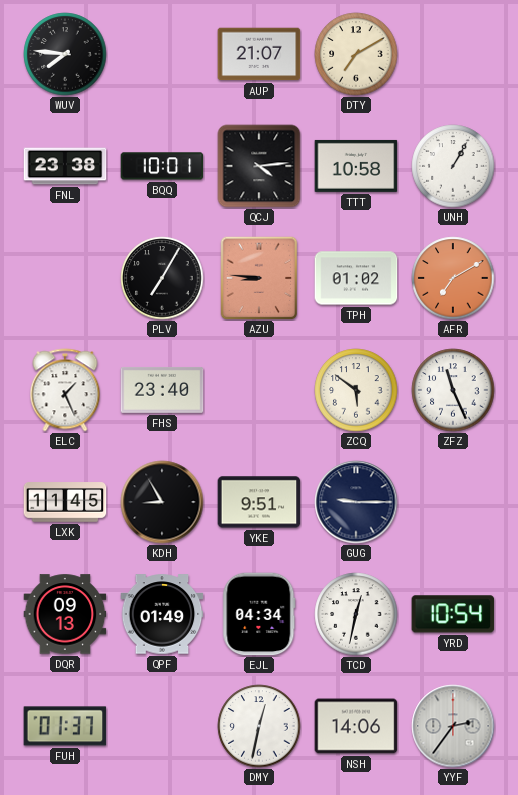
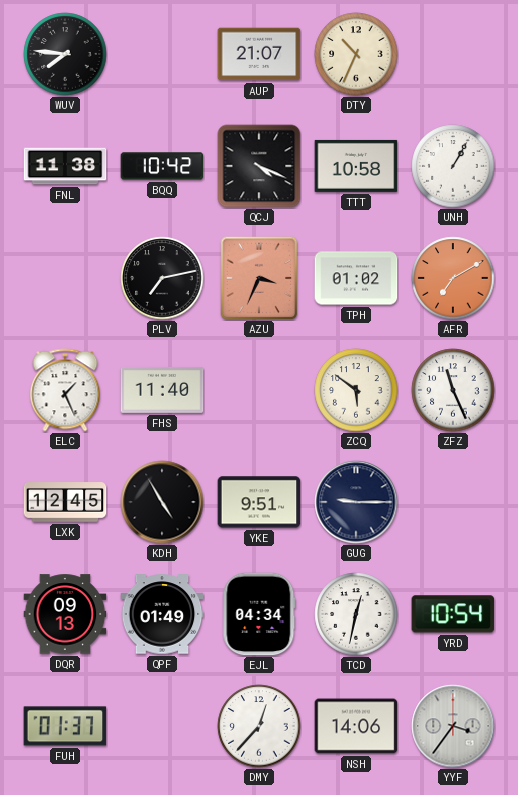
DTY: 7:10 -> 10:34 (356, 54)
FNL: 23:38 -> 11:38 (65, 166)
BQQ: 10:01 -> 10:42 (162, 166)
QCJ: 4:14 -> 4:19 (259, 166)
PLV: 7:05 -> 7:13 (162, 278)
AZU: 8:46 -> 3:34 (259, 278)
FHS: 23:40 -> 11:40 (162, 390)
LXK: 11:45 -> 12:45 (65, 502)
KDH: 8:55 -> 4:55 (162, 502)
DMY: 12:32 -> 12:37 (259, 726)
YYF: 2:36 -> 3:36 (453, 726)
